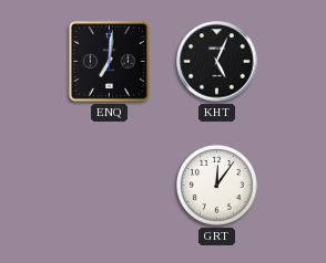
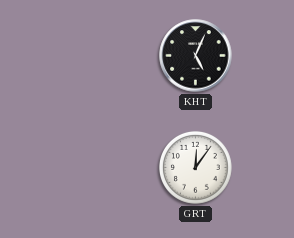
ENQ: 7:01 -> none (109, 61)
